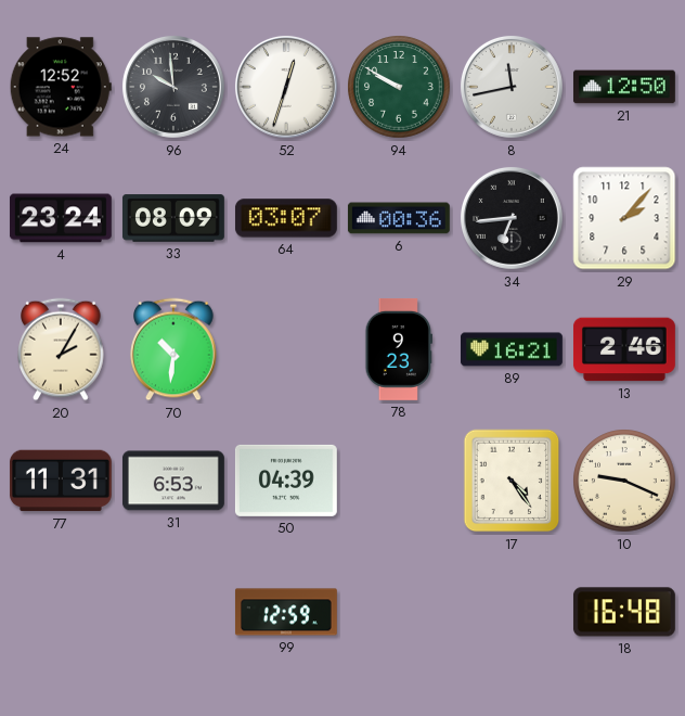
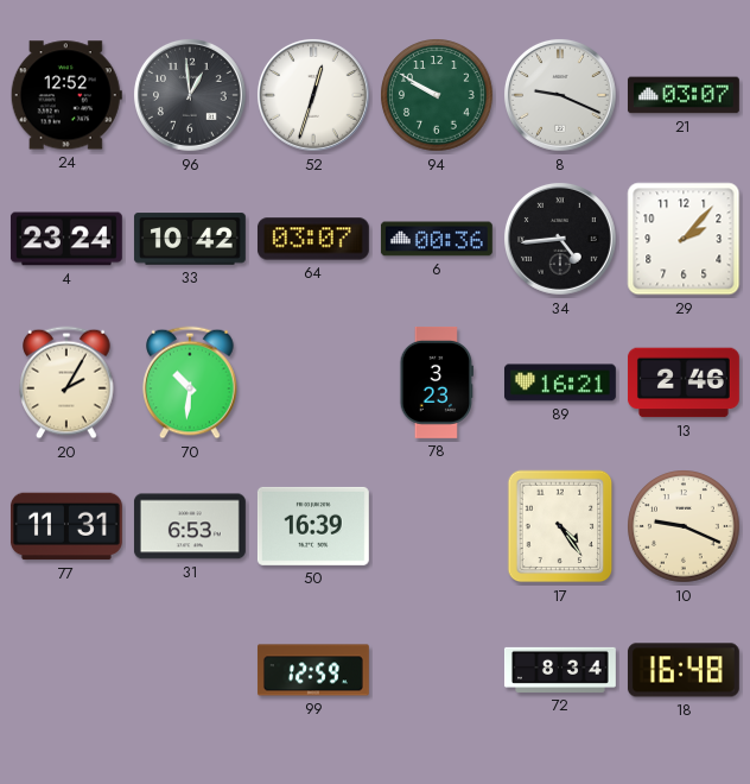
96: 9:59 -> 12:59 (190, 95)
8: 11:43 -> 9:19 (560, 95)
21: 12:50 -> 03:07 (684, 95)
33: 08:09 -> 10:42 (190, 239)
34: 6:44 -> 4:44 (560, 239)
78: 9:23 -> 3:23 (436, 382)
50: 04:39 -> 16:39 (313, 526)
72: none -> 8:34 (560, 670)
